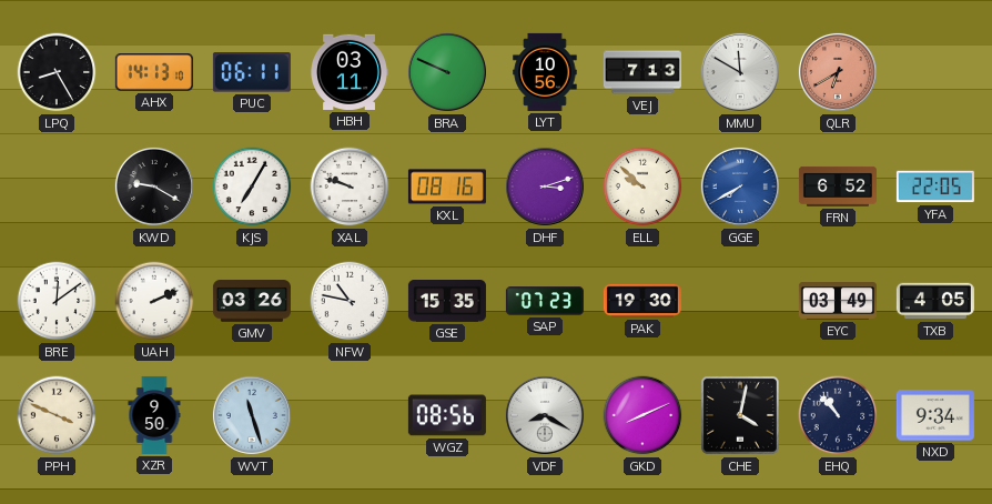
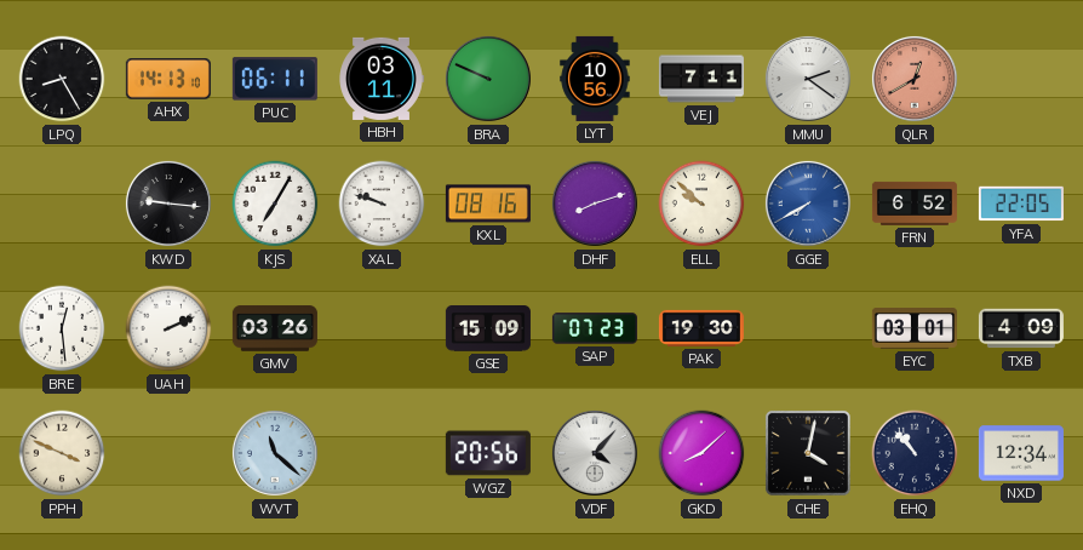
VEJ: 7:13 -> 7:11 (701, 79)
MMU: 11:50 -> 2:21 (808, 79)
QLR: 6:40 -> 12:40 (915, 79)
KWD: 9:20 -> 9:16 (168, 204)
DHF: 3:12 -> 8:12 (595, 204)
BRE: 12:09 -> 12:29 (62, 328)
NFW: 10:47 -> none (350, 301)
GSE: 15:35 -> 15:09 (488, 328)
EYC: 03:49 -> 03:01 (915, 328)
TXB: 4:05 -> 4:09 (1021, 328)
XZR: 9:50 -> none (154, 415)
WVT: 11:27 -> 11:22 (275, 453)
WGZ: 08:56 -> 20:56 (488, 453)
VDF: 8:20 -> 4:07 (595, 453)
GKD: 8:11 -> 8:08 (701, 453)
NXD: 9:34 -> 12:34 (1021, 453)
